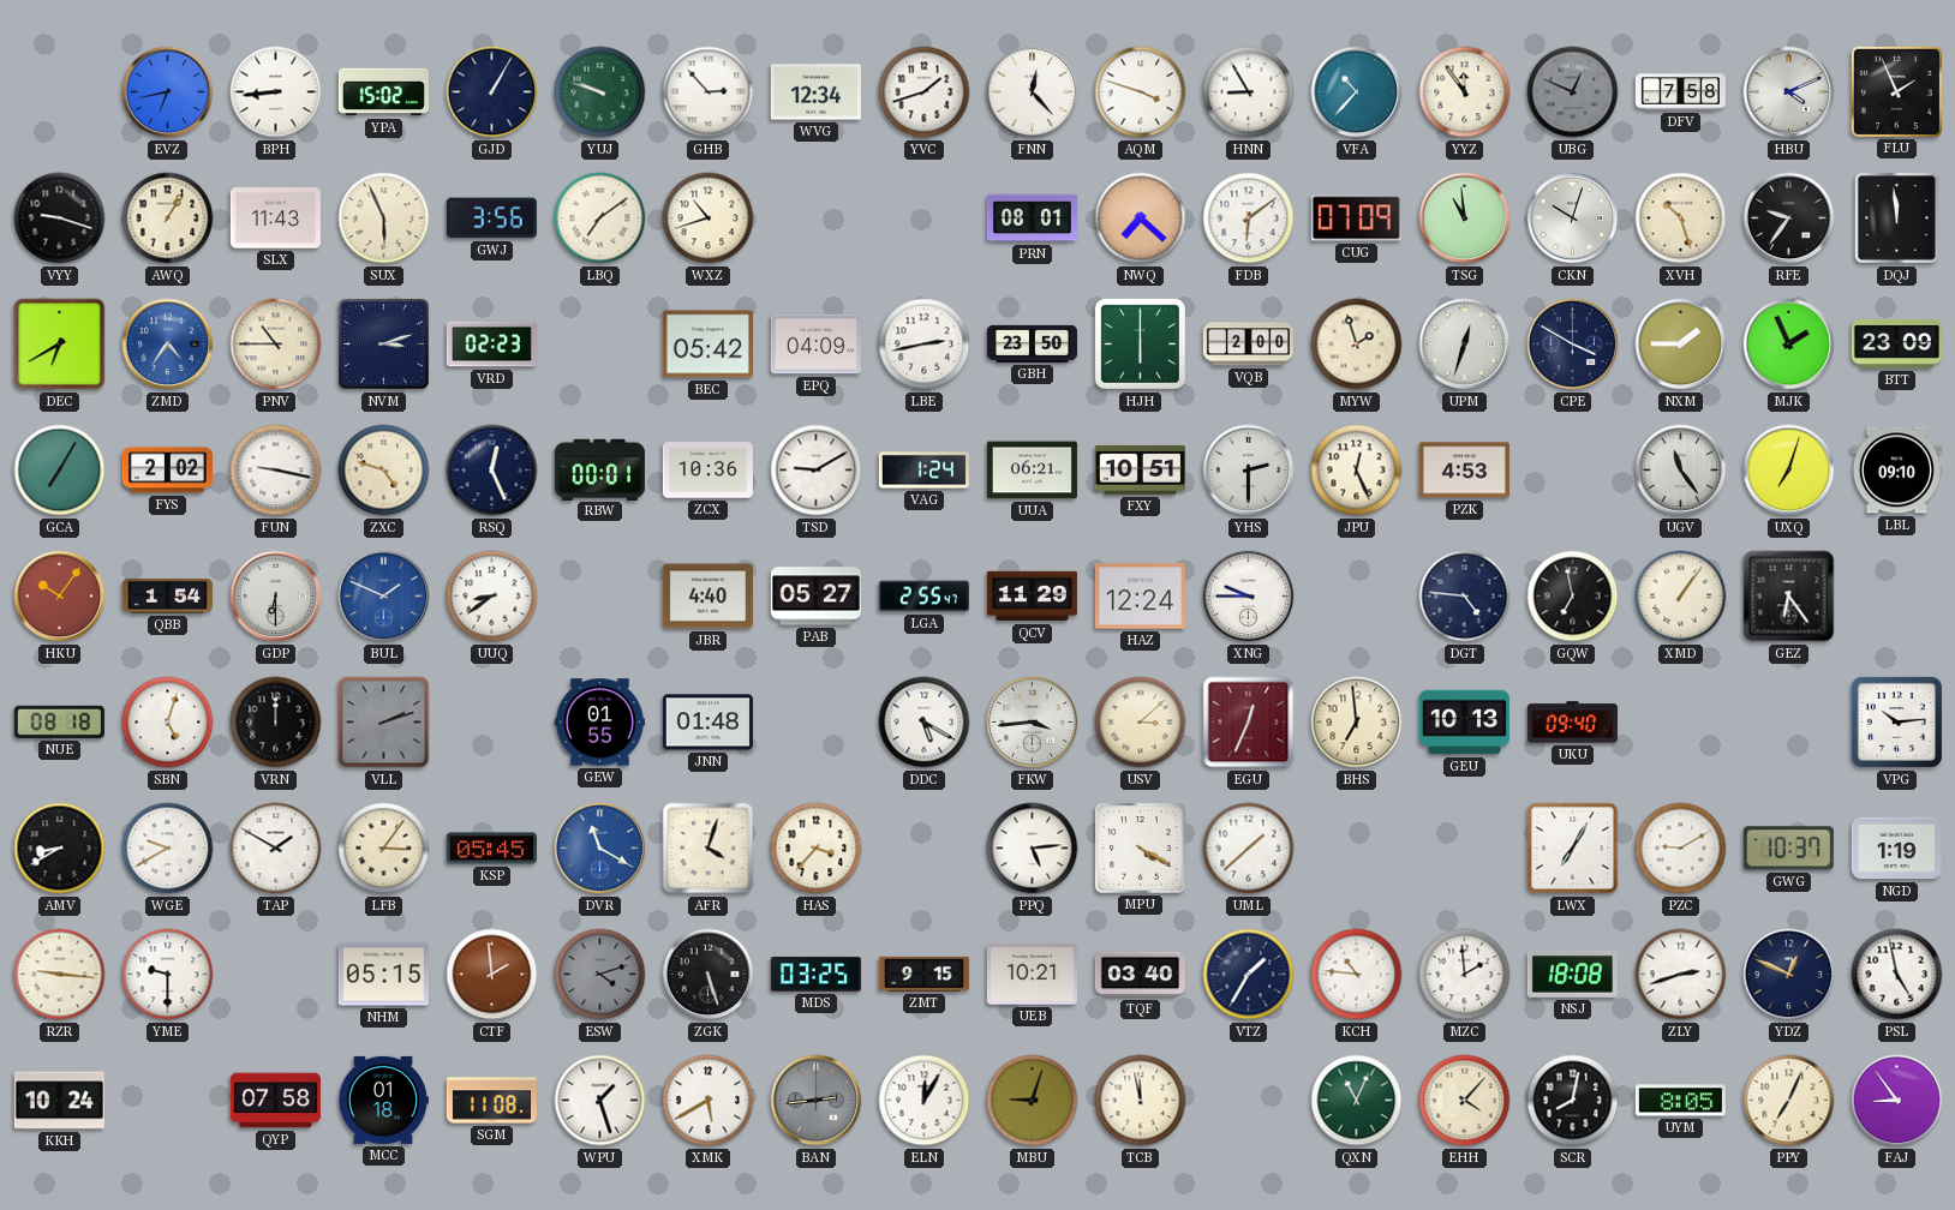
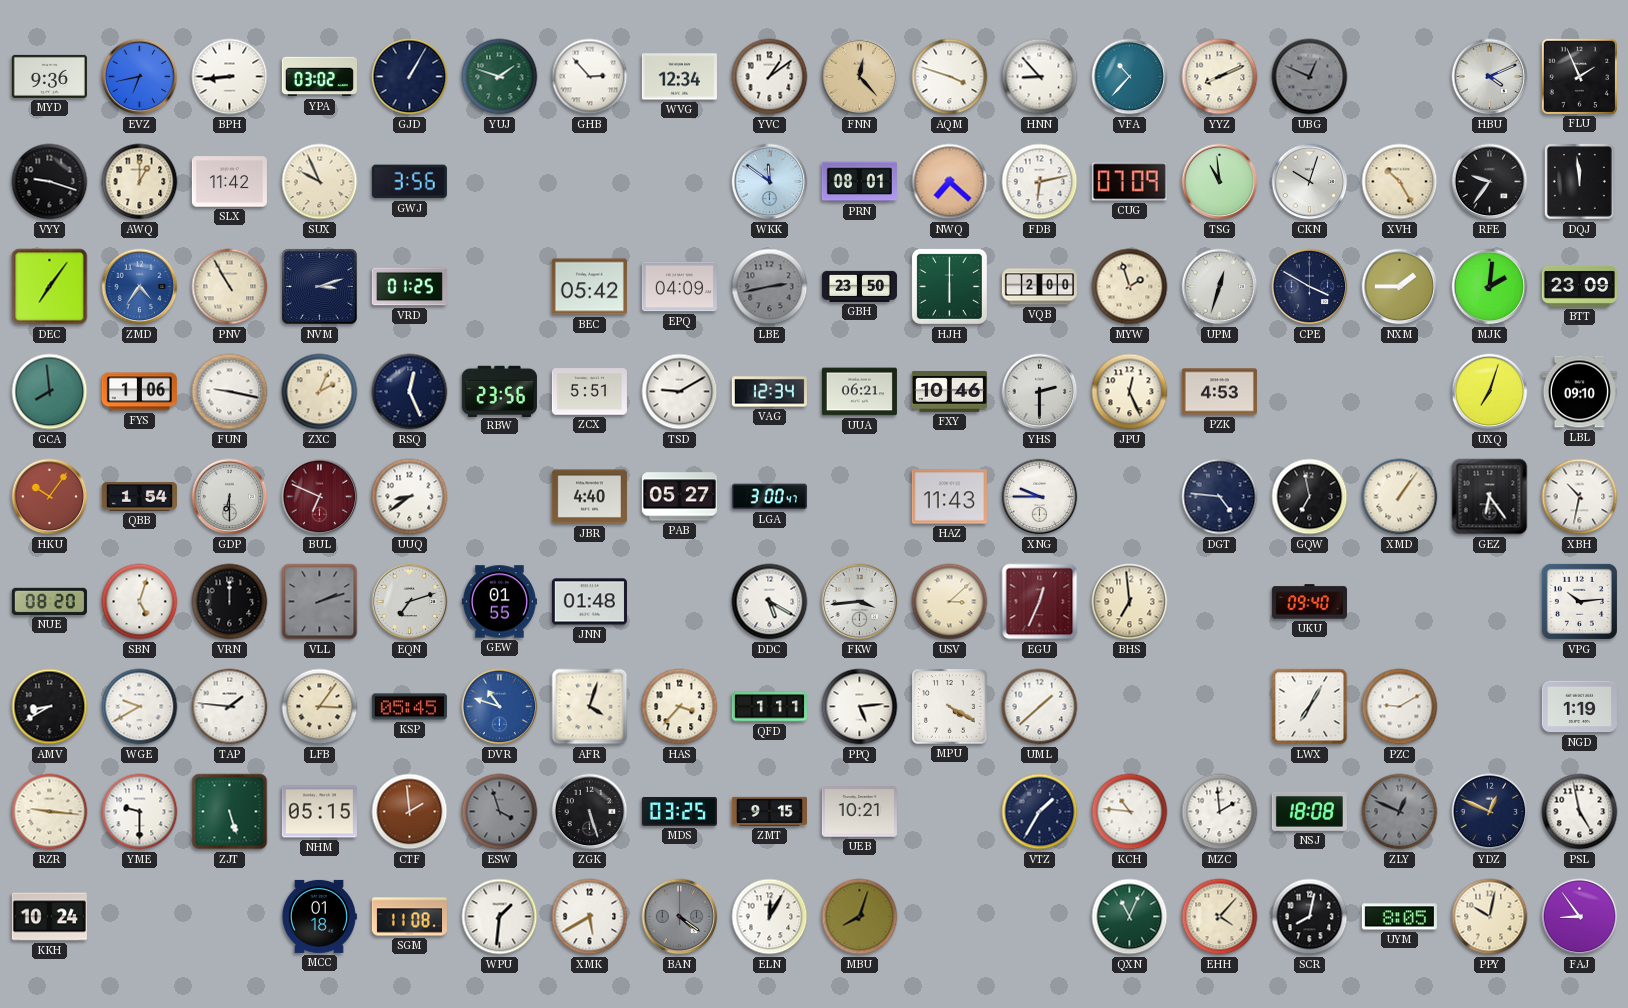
MYD: none -> 9:36 (49, 76)
YPA: 15:02 -> 03:02 (319, 77)
YUJ: 9:48 -> 1:48 (500, 77)
YVC: 1:42 -> 1:09 (770, 77)
FNN dial: white -> champagne (860, 77)
HNN: 8:55 -> 8:53 (1040, 77)
YYZ: 11:54 -> 8:11 (1220, 77)
DFV: 7:58 -> none (1680, 92)
AWQ: 1:05 -> 1:00 (140, 182)
SLX: 11:43 -> 11:42 (229, 182)
SUX: 5:56 -> 9:56 (320, 182)
LBQ: 7:09 -> none (600, 218)
WXZ: 10:42 -> none (709, 218)
WKK: none -> 11:51 (770, 182)
FDB: 6:09 -> 6:13 (1040, 182)
XVH: 10:27 -> 10:25 (1400, 182)
DEC: 6:40 -> 7:06 (50, 287)
PNV: 10:45 -> 10:55 (230, 287)
VRD: 02:23 -> 01:25 (409, 287)
LBE dial: white -> grey (770, 287)
MJK: 1:56 -> 2:01 (1490, 287)
GCA: 7:05 -> 7:59 (50, 392)
FYS: 2:02 -> 1:06 (139, 392)
ZXC: 4:48 -> 2:04 (320, 392)
RBW: 00:01 -> 23:56 (499, 391)
ZCX: 10:36 -> 5:51 (589, 392)
VAG: 1:24 -> 12:34 (769, 392)
FXY: 10:51 -> 10:46 (949, 391)
UGV: 11:24 -> none (1681, 471)
BUL: 1:49 -> 6:49 (320, 497)
BUL dial: blue -> burgundy (320, 497)
LGA: 2:55 -> 3:00 (769, 497)
QCV: 11:29 -> none (1032, 597)
HAZ: 12:24 -> 11:43 (949, 497)
XBH: none -> 10:32 (1580, 497)
NUE: 08:18 -> 08:20 (49, 601)
EQN: none -> 7:12 (410, 602)
GEU: 10:13 -> none (1464, 723)
TAP: 1:50 -> 1:46 (230, 707)
DVR: 11:20 -> 10:48 (500, 707)
QFD: none -> 1:11 (769, 707)
GWG: 10:37 -> none (1788, 849)
ZJT: none -> 5:27 (230, 812)
ESW: 4:12 -> 3:57 (500, 812)
TQF: 03:40 -> none (1140, 975)
ZLY: 2:42 -> 12:49 (1400, 812)
ZLY dial: white -> grey (1400, 812)
QYP: 07:58 -> none (275, 1101)
WPU: 1:27 -> 1:31 (500, 917)
BAN: 2:44 -> 4:21 (680, 917)
MBU: 9:03 -> 8:03 (860, 917)
TCB: 11:58 -> none (1141, 1101)
PPY: 7:04 -> 10:02 (1490, 917)
